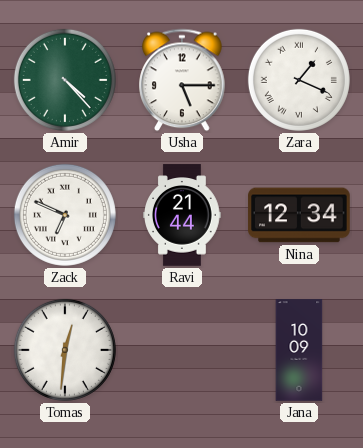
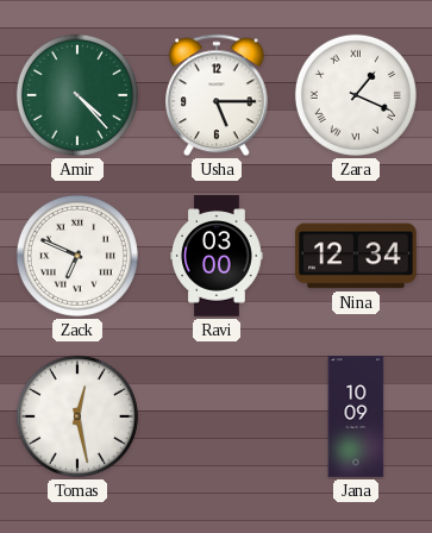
Ravi: 21:44 -> 03:00 (218, 256)
Tomas: 12:31 -> 12:28 (77, 416)
